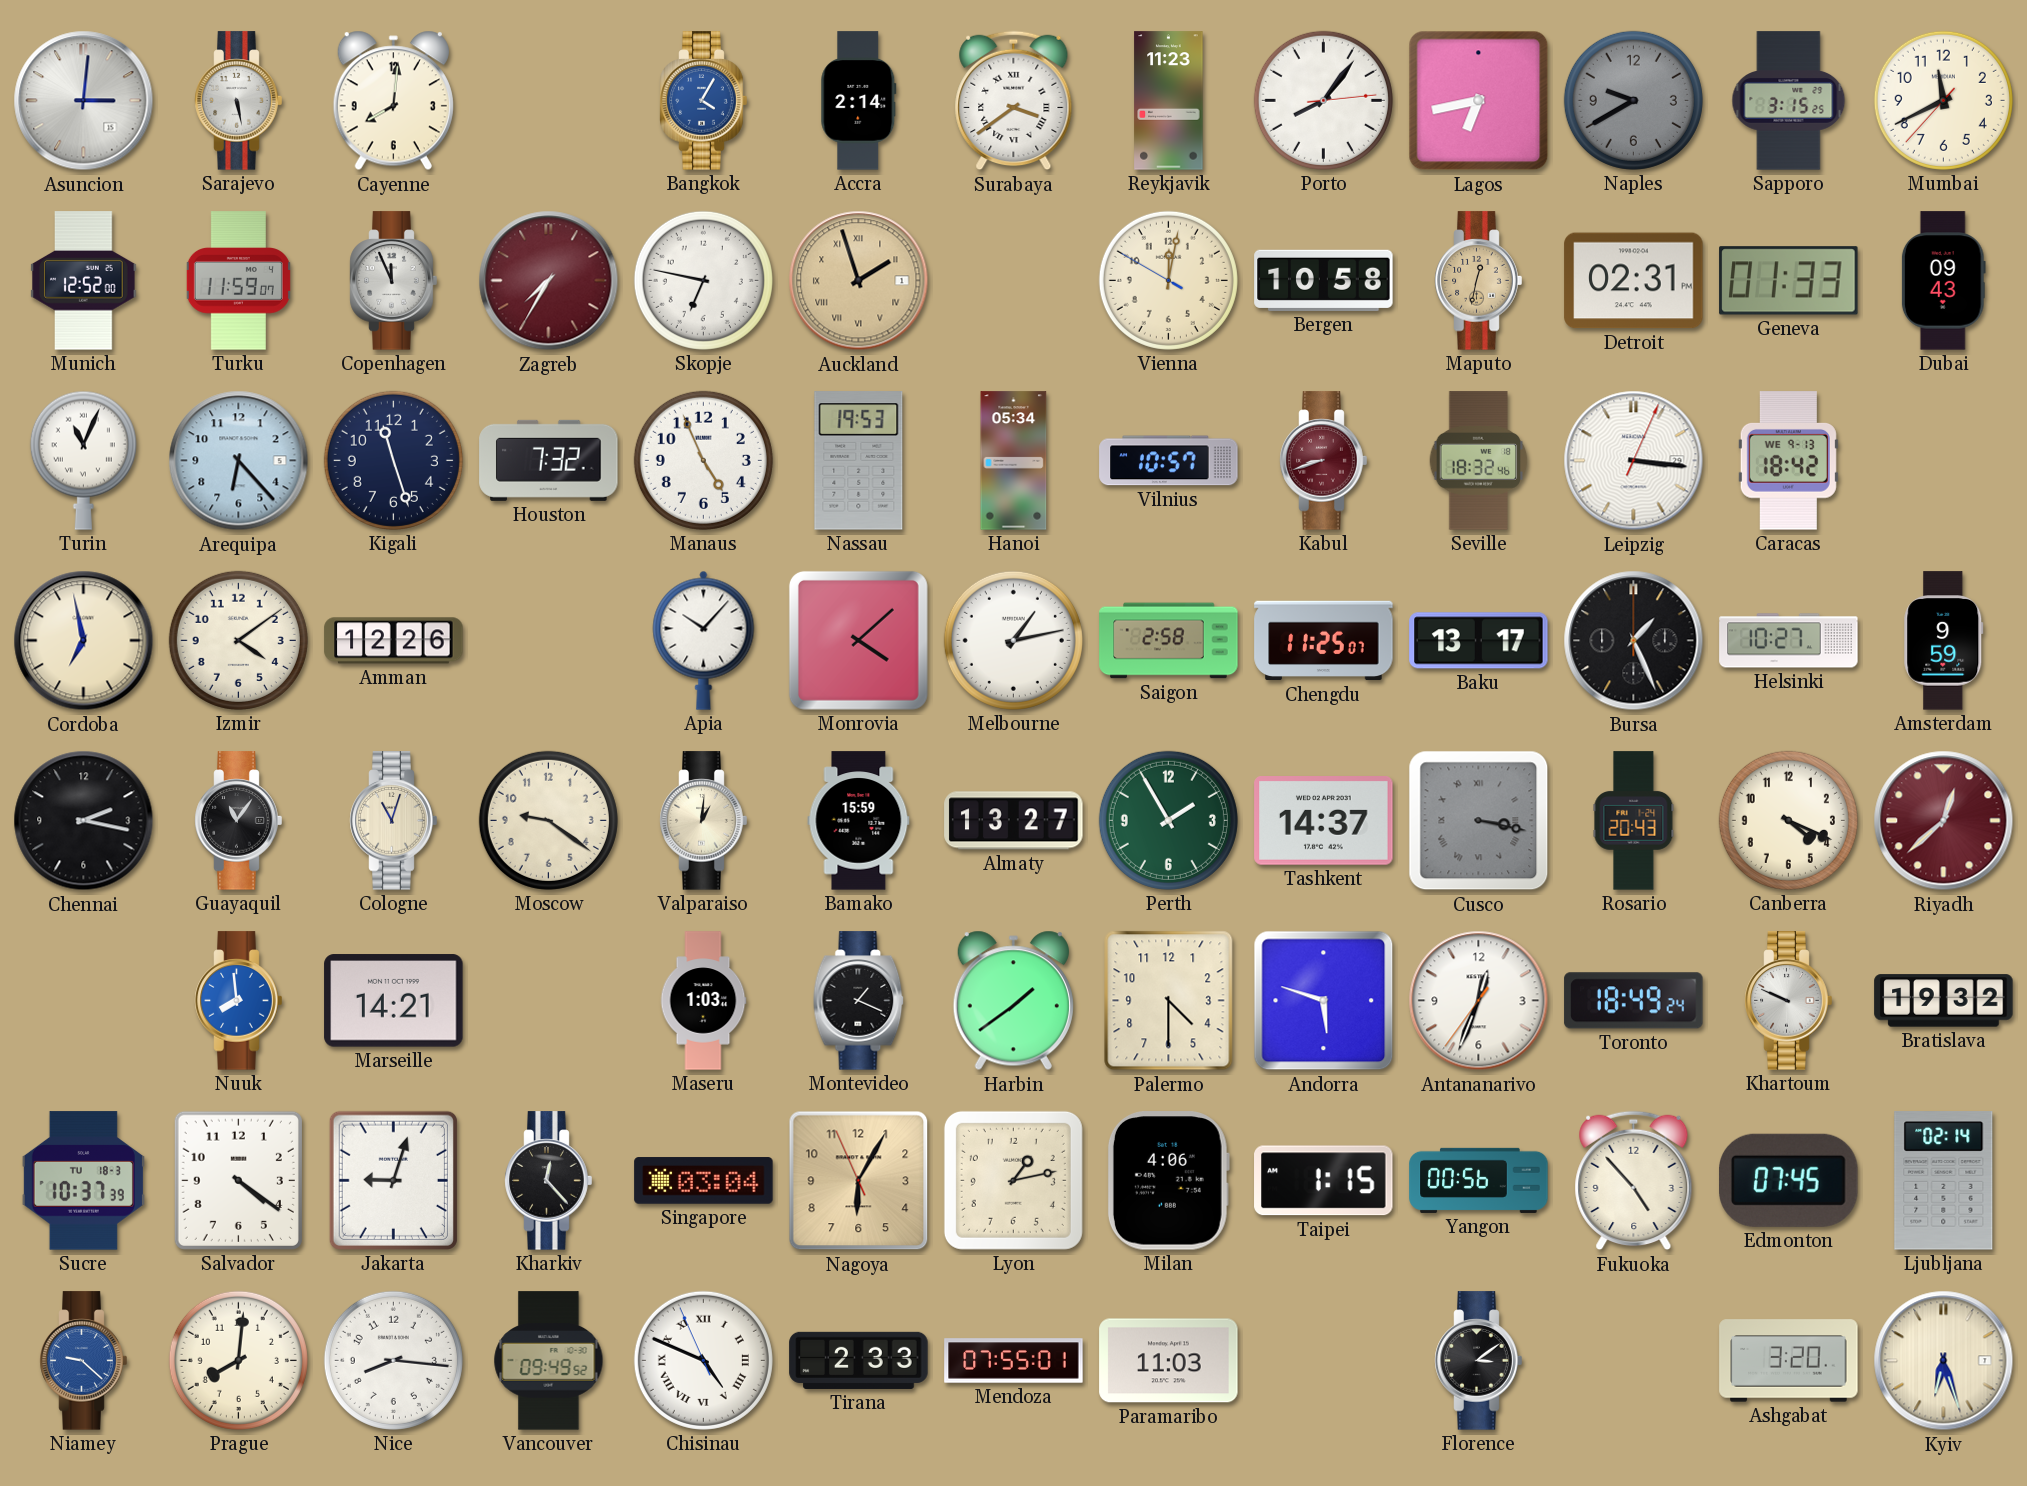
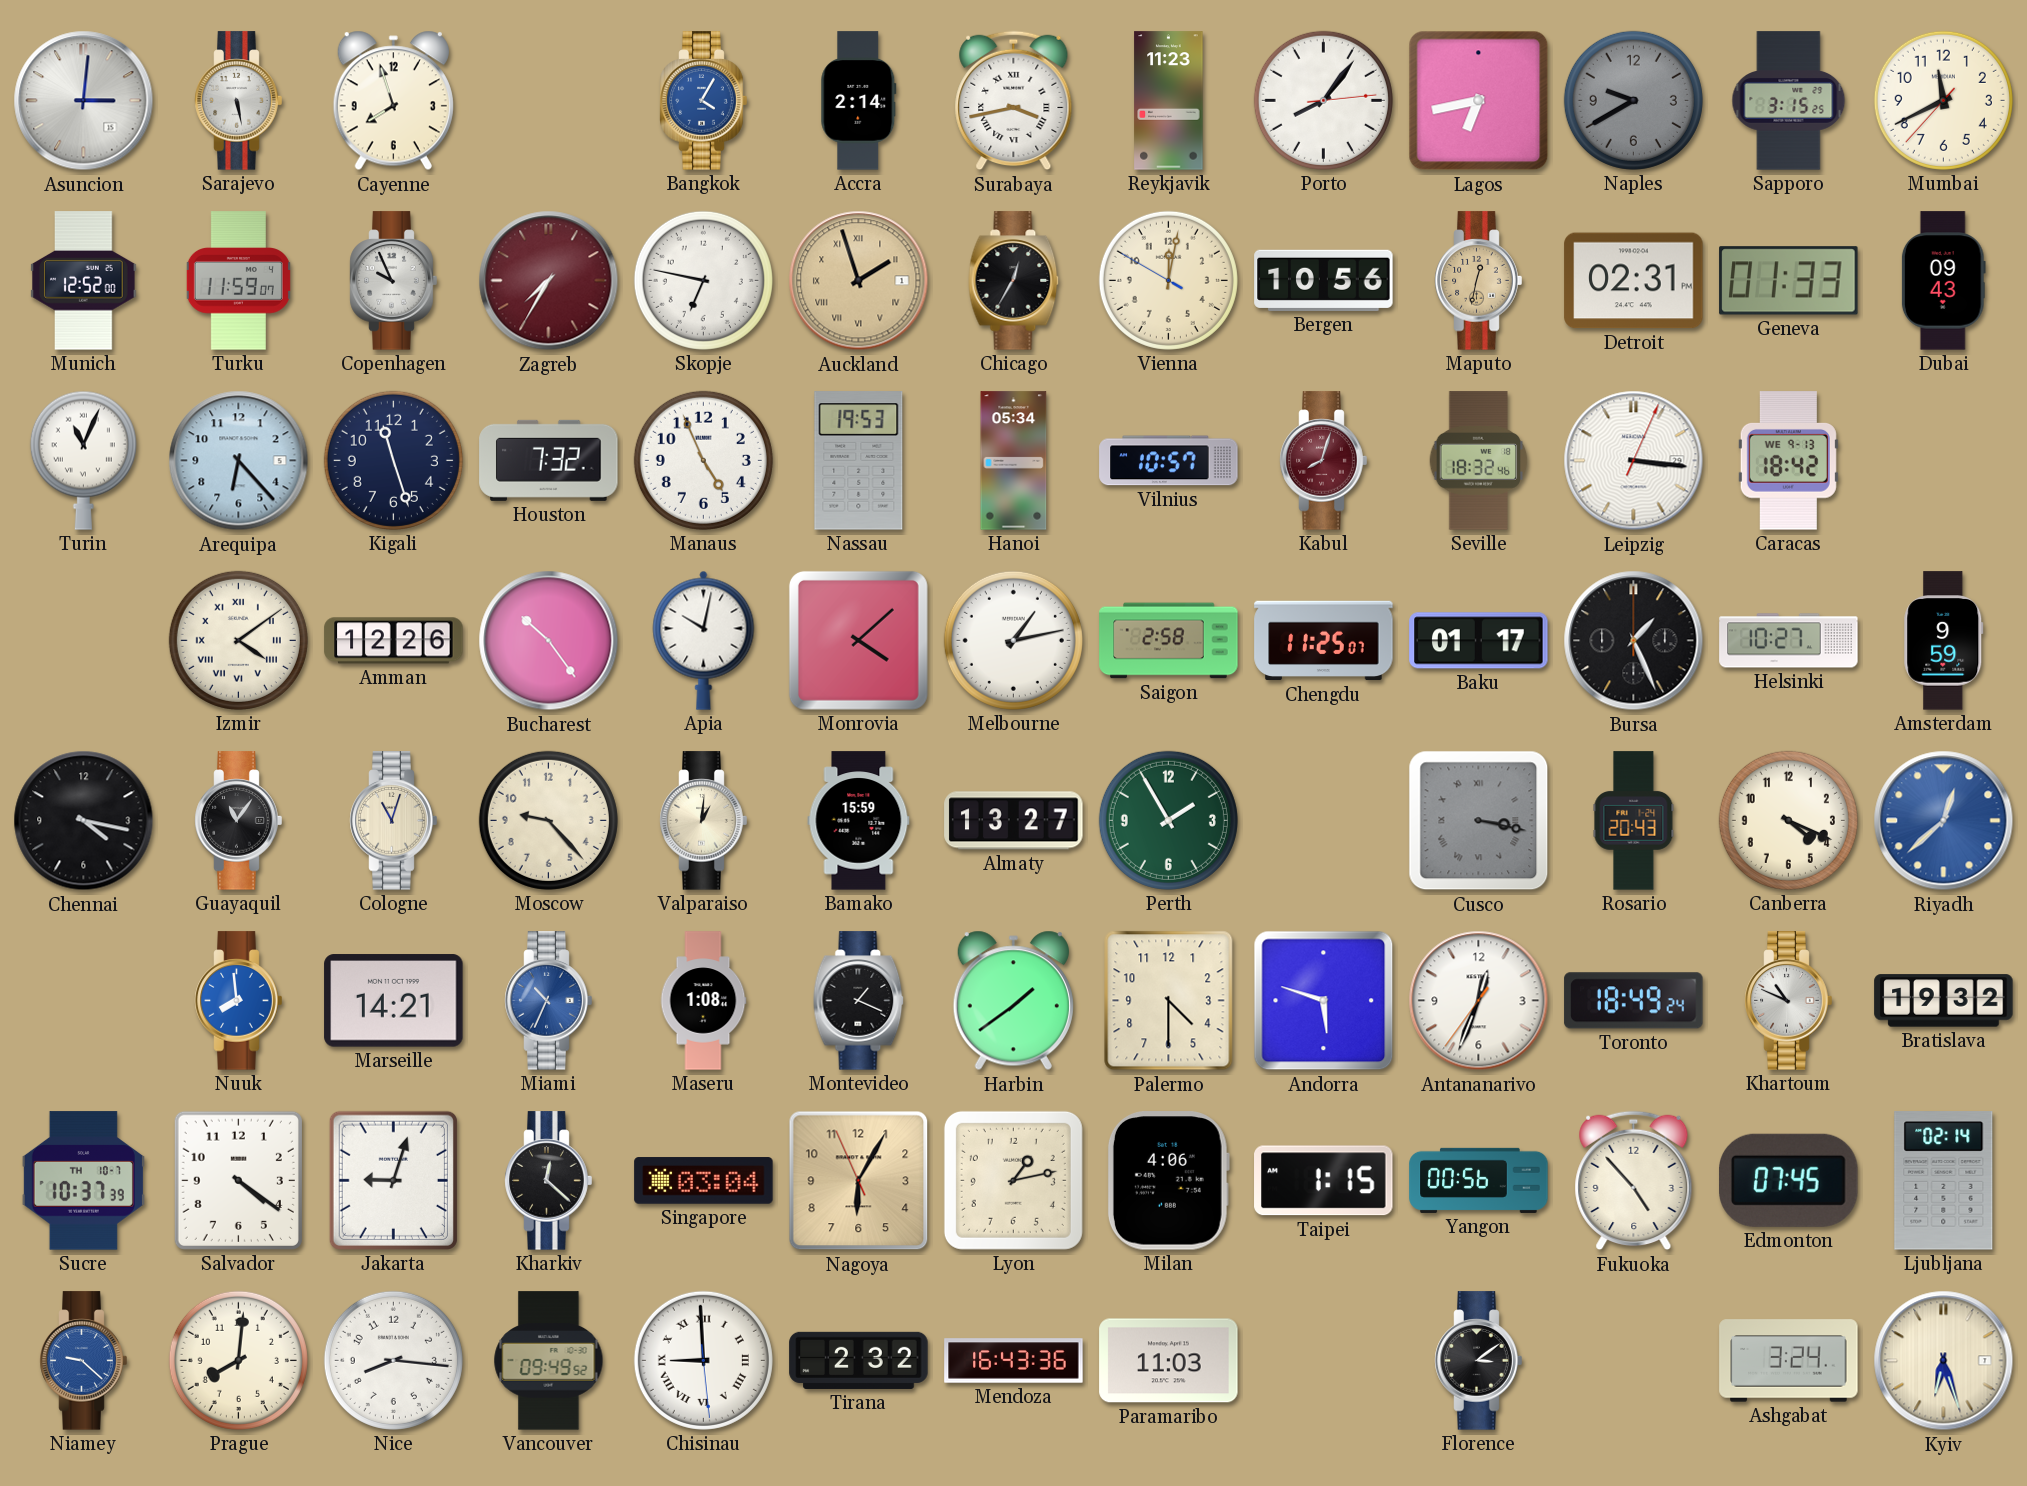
Cayenne: 8:01 -> 7:57 (393, 101)
Surabaya: 3:39 -> 3:43 (1014, 101)
Copenhagen: 11:56 -> 9:56 (394, 281)
Chicago: none -> 12:35 (1014, 281)
Bergen: 10:58 -> 10:56 (1324, 280)
Kabul: 8:42 -> 8:03 (1324, 461)
Cordoba: 6:58 -> none (84, 641)
Izmir numerals: Arabic -> Roman (238, 640)
Bucharest: none -> 10:24 (549, 641)
Apia: 10:07 -> 10:02 (704, 640)
Baku: 13:17 -> 01:17 (1479, 641)
Chennai: 2:17 -> 4:17 (84, 821)
Moscow: 9:21 -> 9:23 (548, 820)
Tashkent: 14:37 -> none (1324, 821)
Riyadh dial: burgundy -> blue (1944, 821)
Miami: none -> 10:34 (549, 1001)
Maseru: 1:03 -> 1:08 (703, 1001)
Khartoum: 9:49 -> 10:49 (1789, 1001)
Sucre date: TU 18-3 -> TH 10-7 (83, 1181)
Kharkiv: 12:23 -> 12:22 (549, 1181)
Chisinau: 4:48 -> 8:59 (703, 1360)
Tirana: 2:33 -> 2:32 (859, 1360)
Mendoza: 07:55 -> 16:43 (1014, 1361)
Ashgabat: 3:20 -> 3:24 (1789, 1361)
